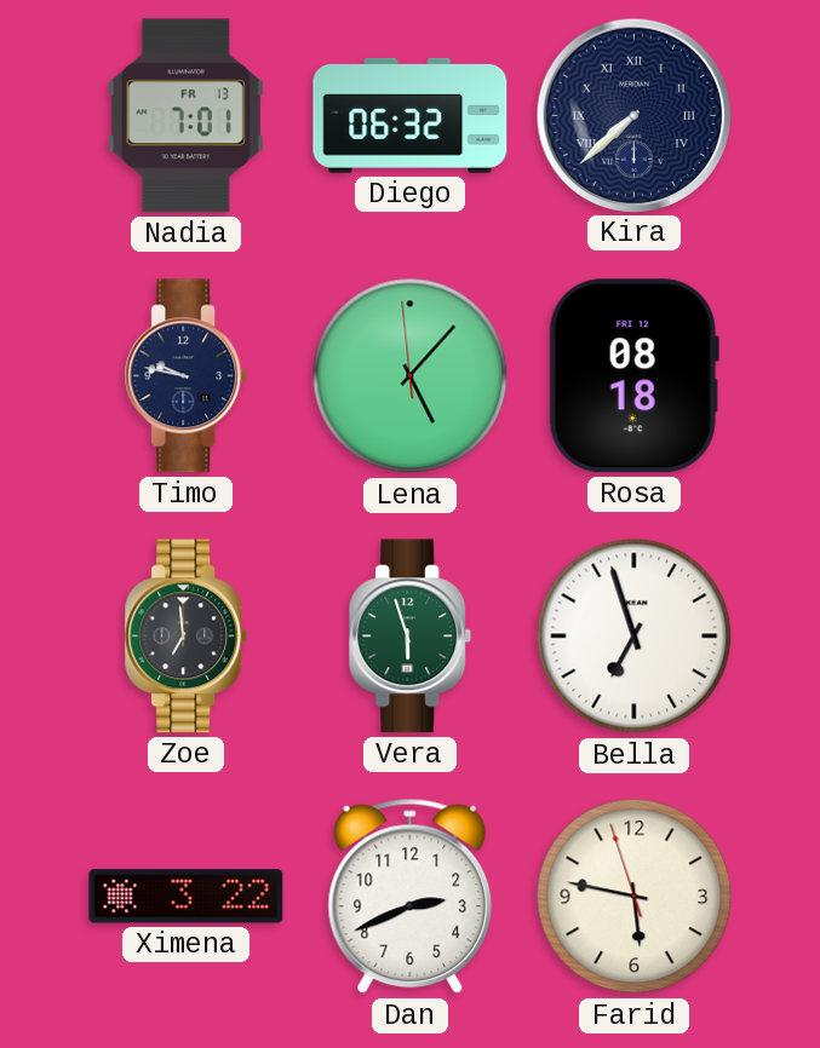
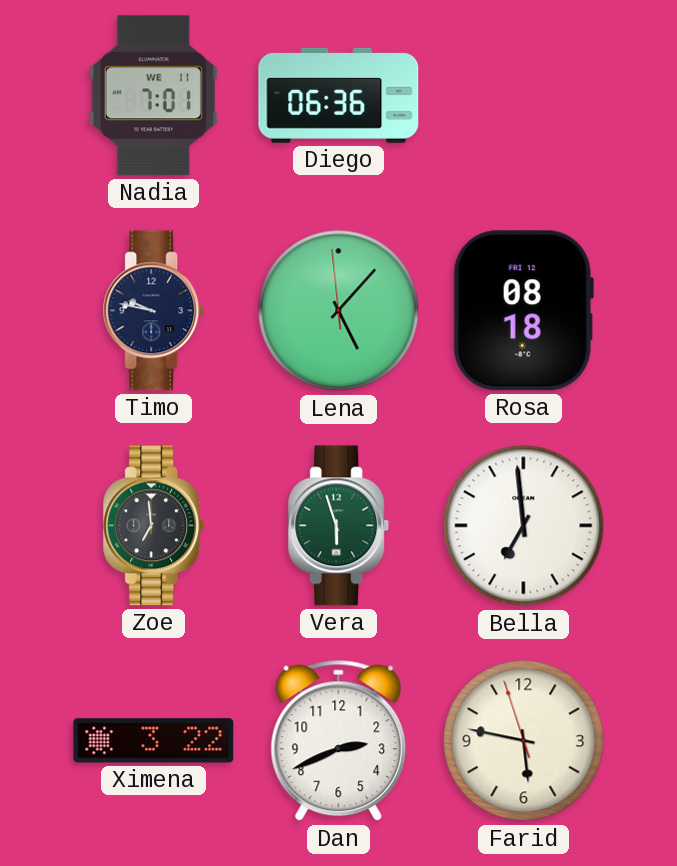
Nadia date: FR 13 -> WE 11 (153, 96)
Diego: 06:32 -> 06:36 (339, 95)
Kira: 7:38 -> none (633, 115)
Bella: 6:57 -> 6:59 (524, 526)
